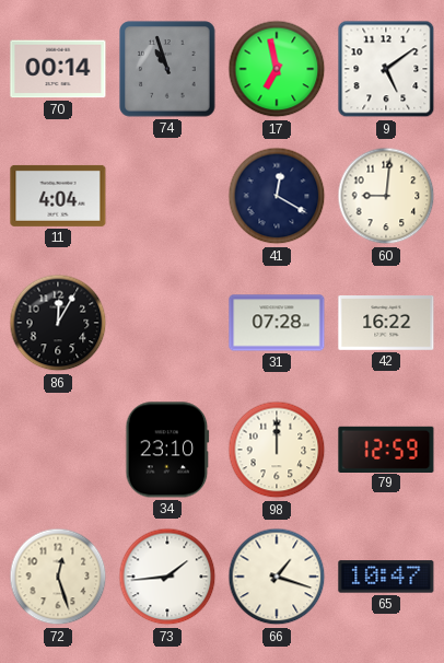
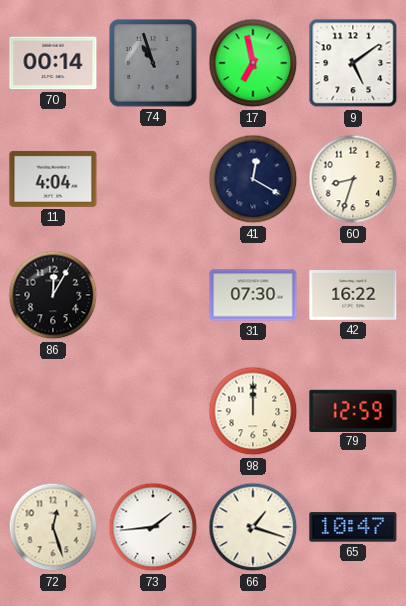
60: 9:01 -> 8:33 (353, 179)
31: 07:28 -> 07:30 (253, 295)
34: 23:10 -> none (167, 450)
